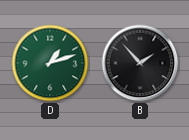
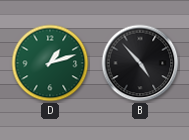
B: 1:53 -> 4:53 (140, 63)
